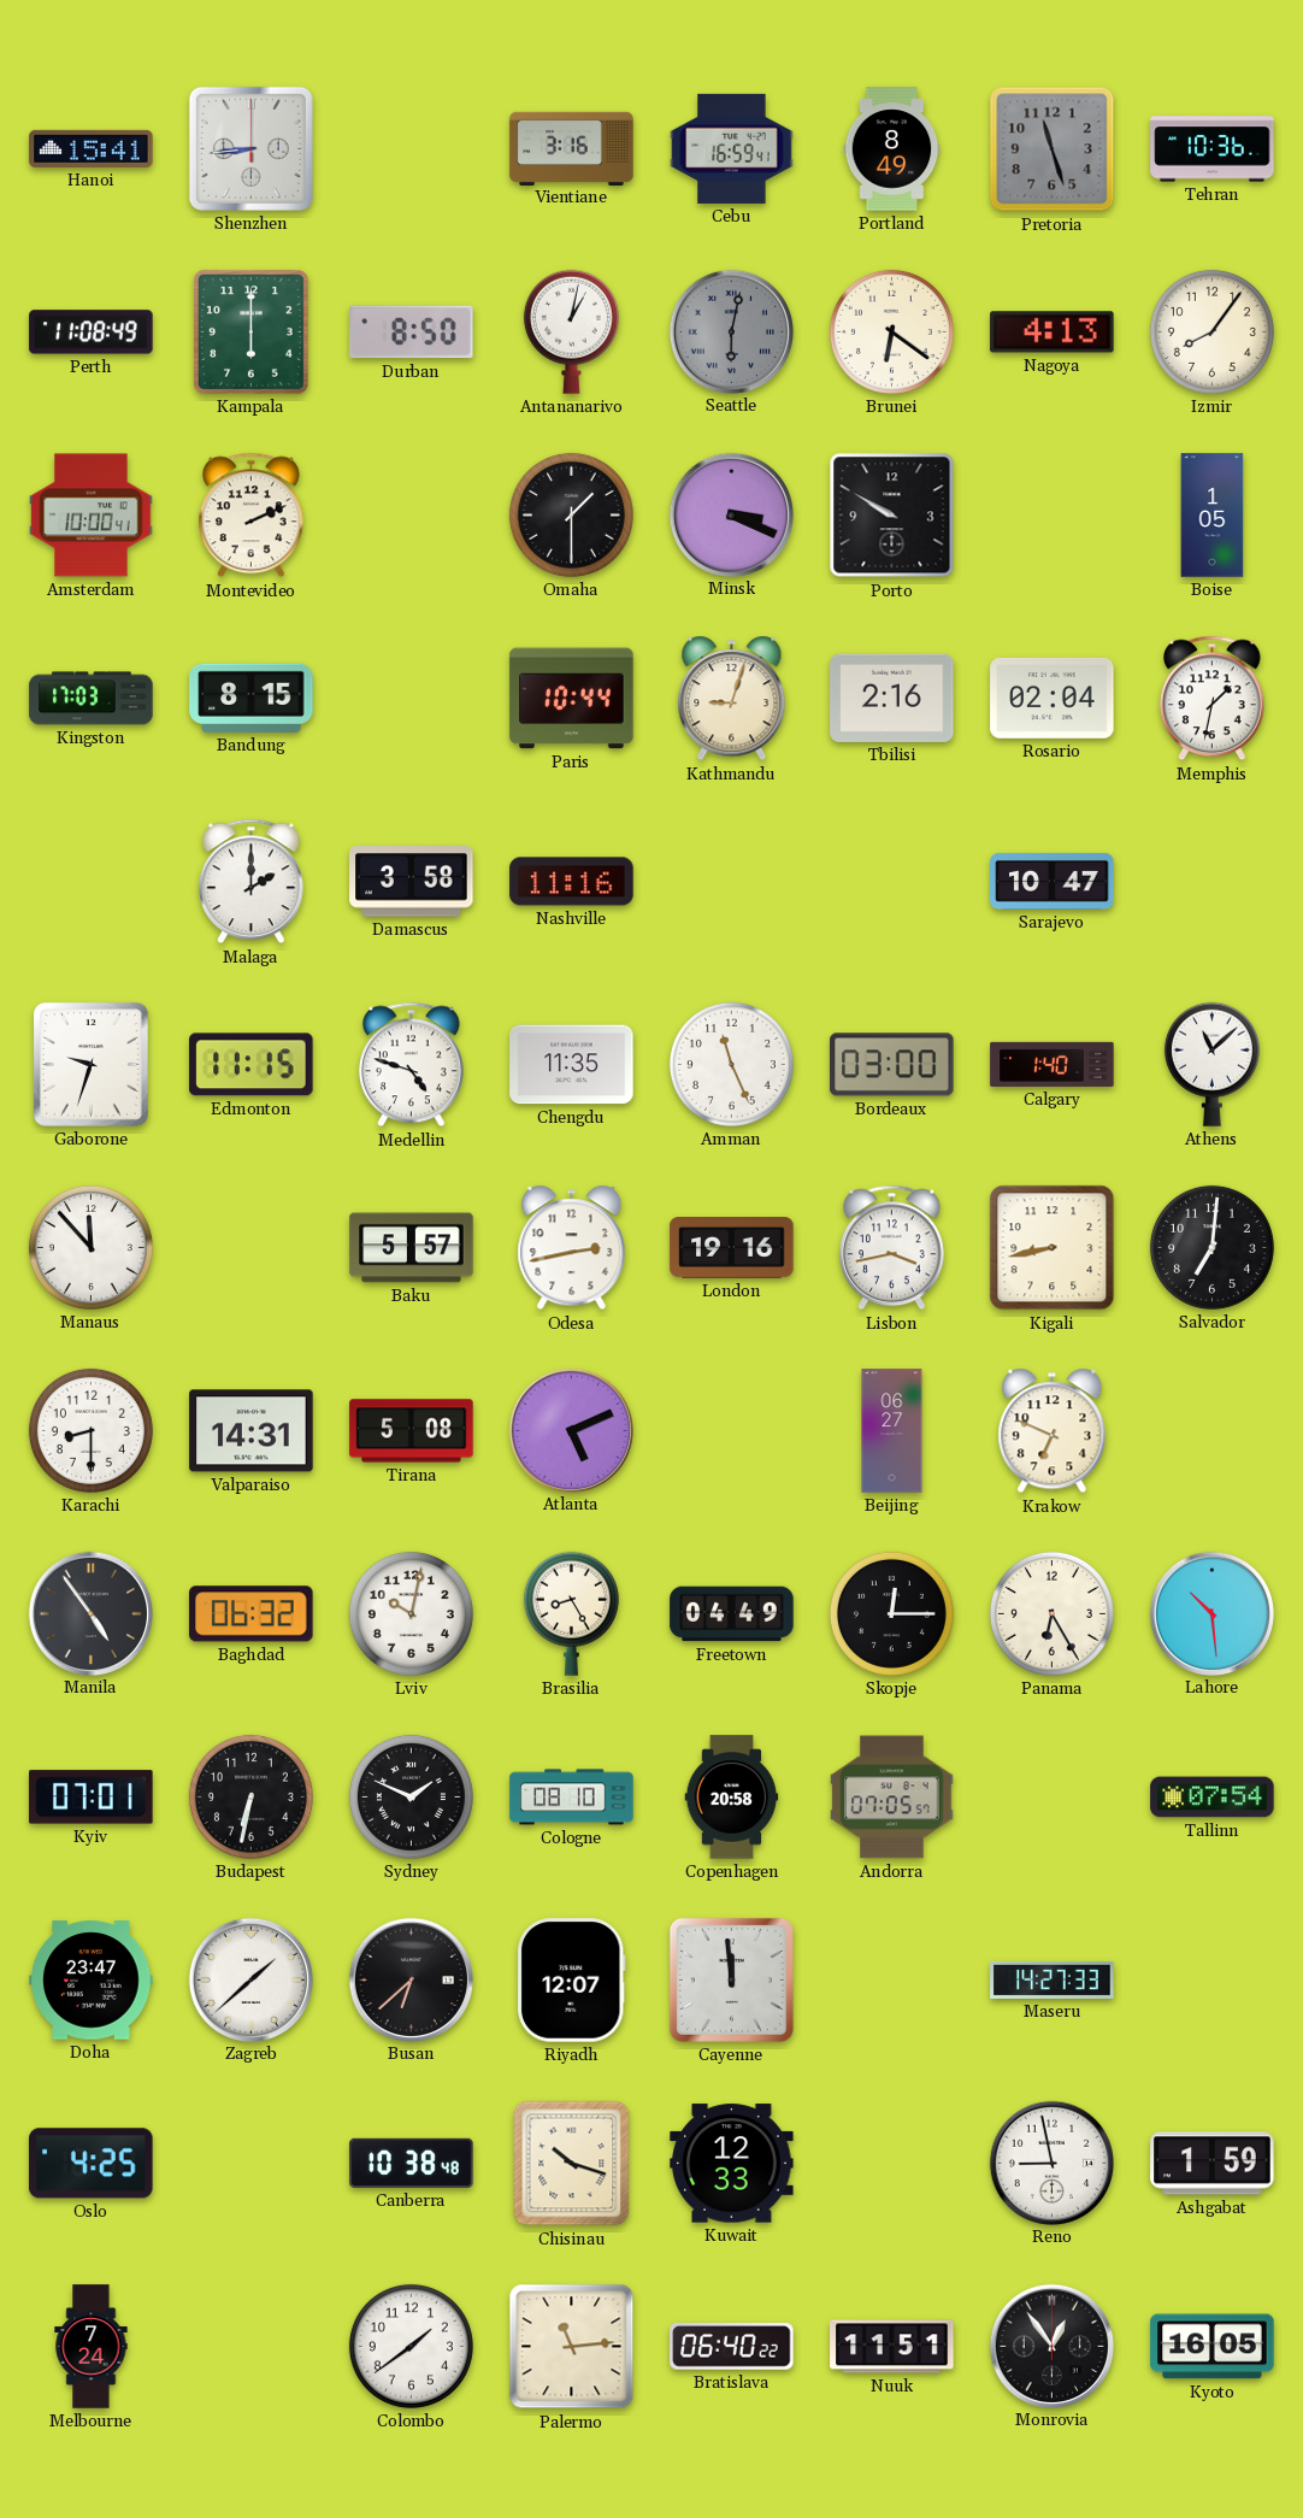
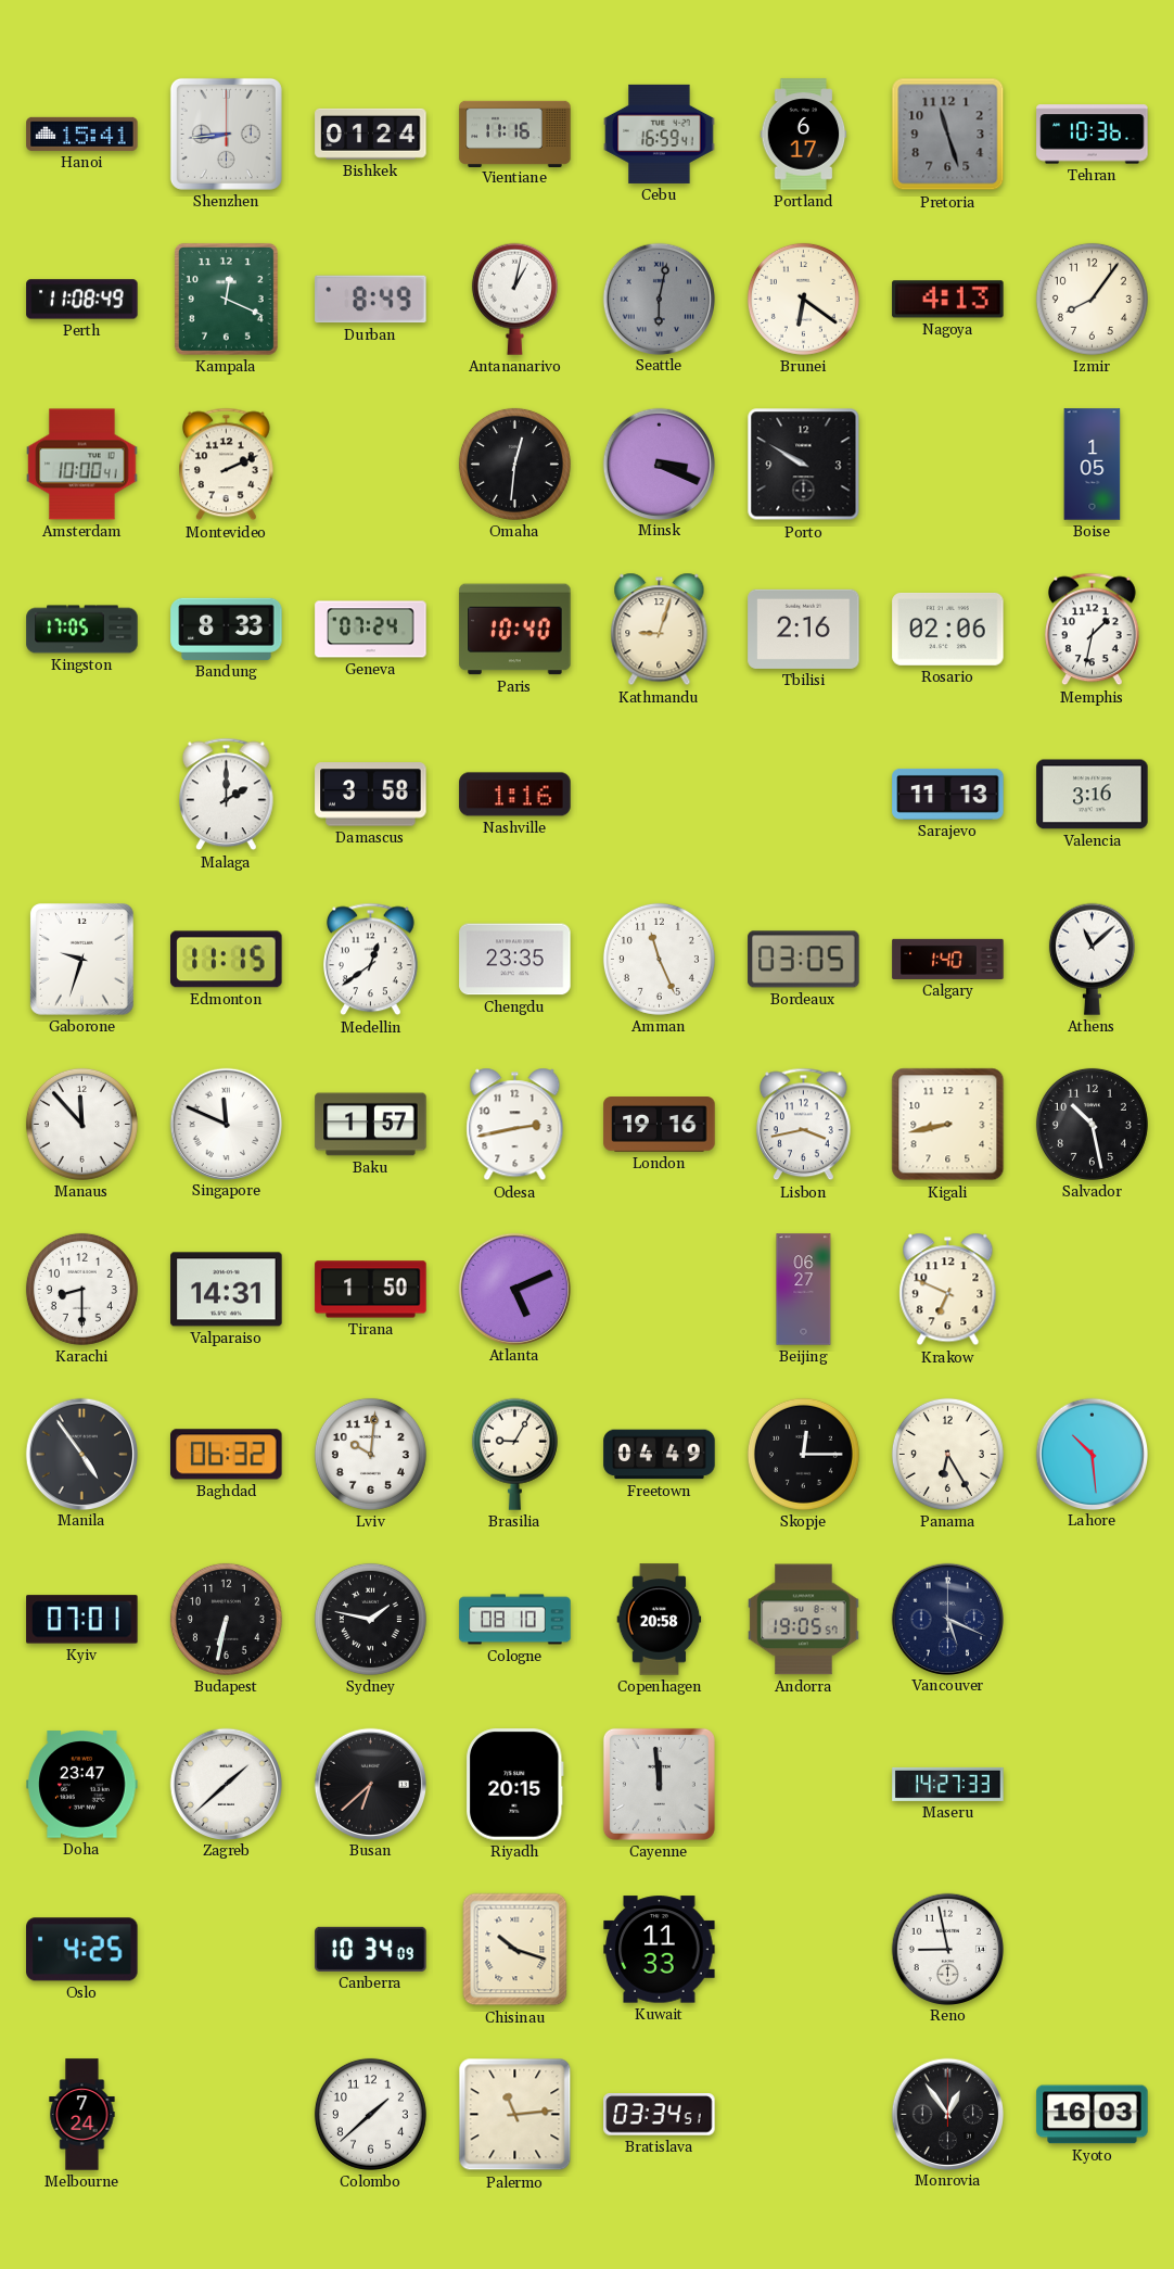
Bishkek: none -> 01:24 (371, 134)
Vientiane: 3:16 -> 11:16 (515, 134)
Portland: 8:49 -> 6:17 (804, 135)
Kampala: 6:00 -> 12:19 (226, 299)
Durban: 8:50 -> 8:49 (371, 300)
Omaha: 1:30 -> 12:31 (514, 464)
Kingston: 17:03 -> 17:05 (82, 630)
Bandung: 8:15 -> 8:33 (227, 629)
Geneva: none -> 07:24 (371, 630)
Paris: 10:44 -> 10:40 (515, 630)
Rosario: 02:04 -> 02:06 (948, 629)
Nashville: 11:16 -> 1:16 (515, 795)
Sarajevo: 10:47 -> 11:13 (948, 794)
Valencia: none -> 3:16 (1093, 795)
Medellin: 4:48 -> 12:39 (371, 960)
Chengdu: 11:35 -> 23:35 (515, 960)
Bordeaux: 03:00 -> 03:05 (804, 960)
Singapore: none -> 11:49 (226, 1124)
Baku: 5:57 -> 1:57 (371, 1125)
Salvador: 7:01 -> 10:28 (1092, 1124)
Tirana: 5:08 -> 1:50 (371, 1290)
Lviv: 10:02 -> 10:01 (370, 1454)
Brasilia: 8:25 -> 9:05 (514, 1454)
Sydney: 1:49 -> 1:47 (370, 1619)
Andorra: 07:05 -> 19:05 (804, 1620)
Vancouver: none -> 5:19 (947, 1619)
Tallinn: 07:54 -> none (1213, 1798)
Riyadh: 12:07 -> 20:15 (515, 1785)
Canberra: 10:38 -> 10:34 (371, 1949)
Kuwait: 12:33 -> 11:33 (660, 1950)
Ashgabat: 1:59 -> none (1213, 2164)
Colombo: 1:39 -> 1:38 (370, 2114)
Bratislava: 06:40 -> 03:34 (660, 2115)
Nuuk: 11:51 -> none (892, 2347)
Kyoto: 16:05 -> 16:03 (1093, 2115)
